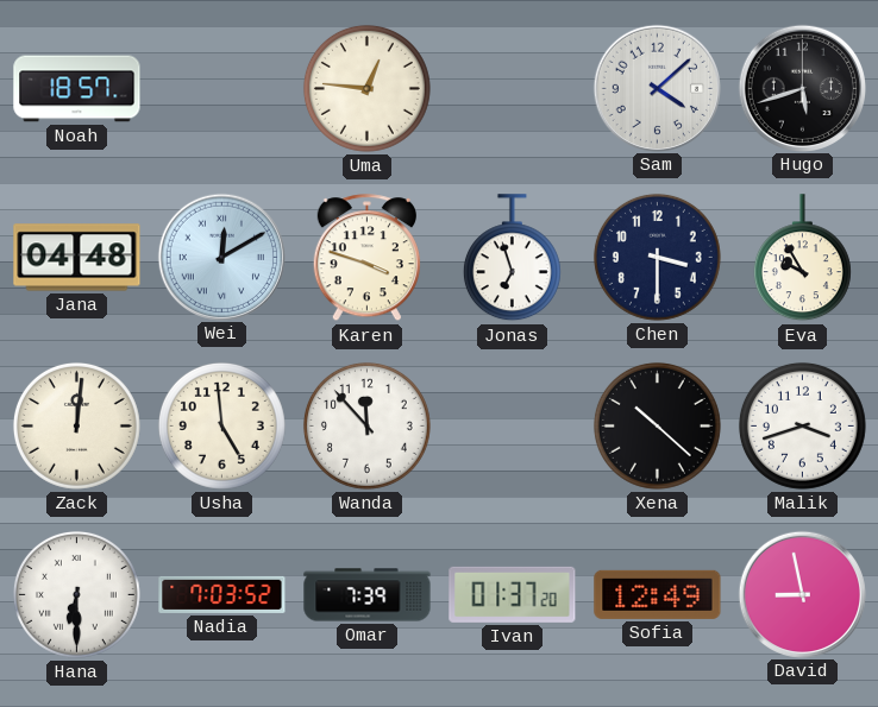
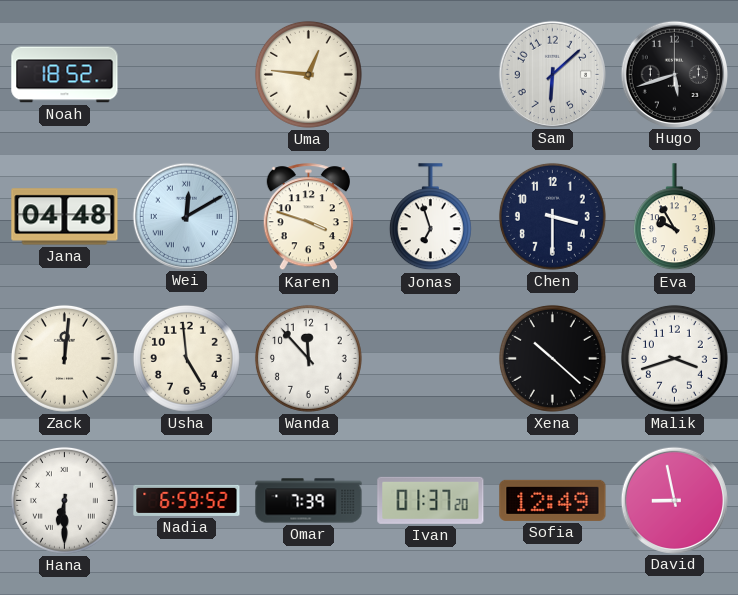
Noah: 18:57 -> 18:52 (65, 75)
Sam: 4:08 -> 6:08 (552, 74)
Nadia: 7:03 -> 6:59 (187, 500)
